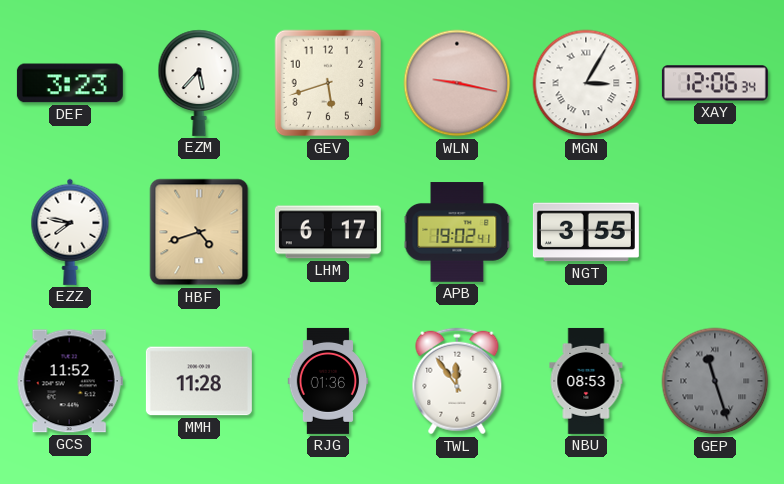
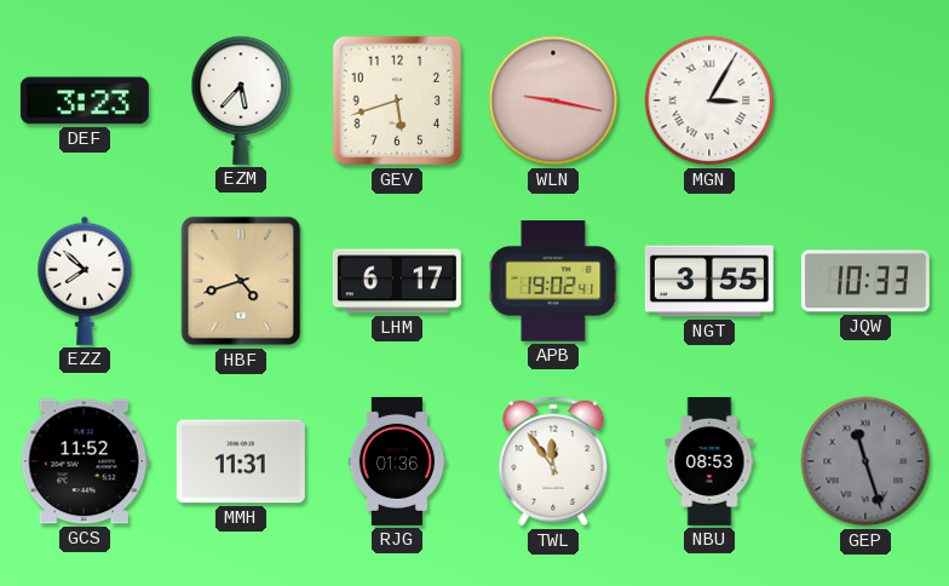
XAY: 12:06 -> none (715, 83)
EZZ: 7:47 -> 7:52 (85, 281)
JQW: none -> 10:33 (865, 281)
MMH: 11:28 -> 11:31 (241, 461)
